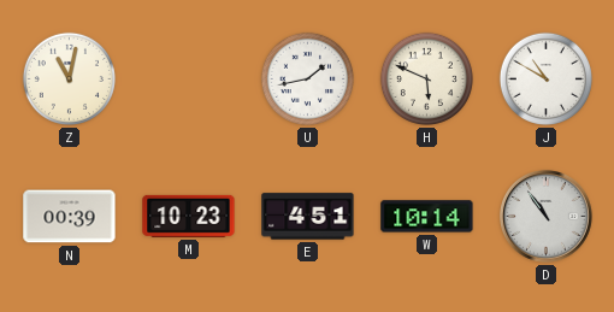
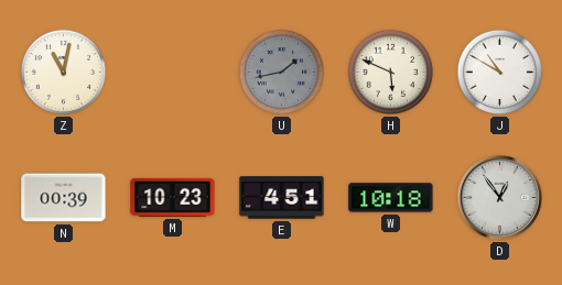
U dial: white -> grey (281, 72)
W: 10:14 -> 10:18 (391, 198)
D: 10:54 -> 12:54 (500, 198)
